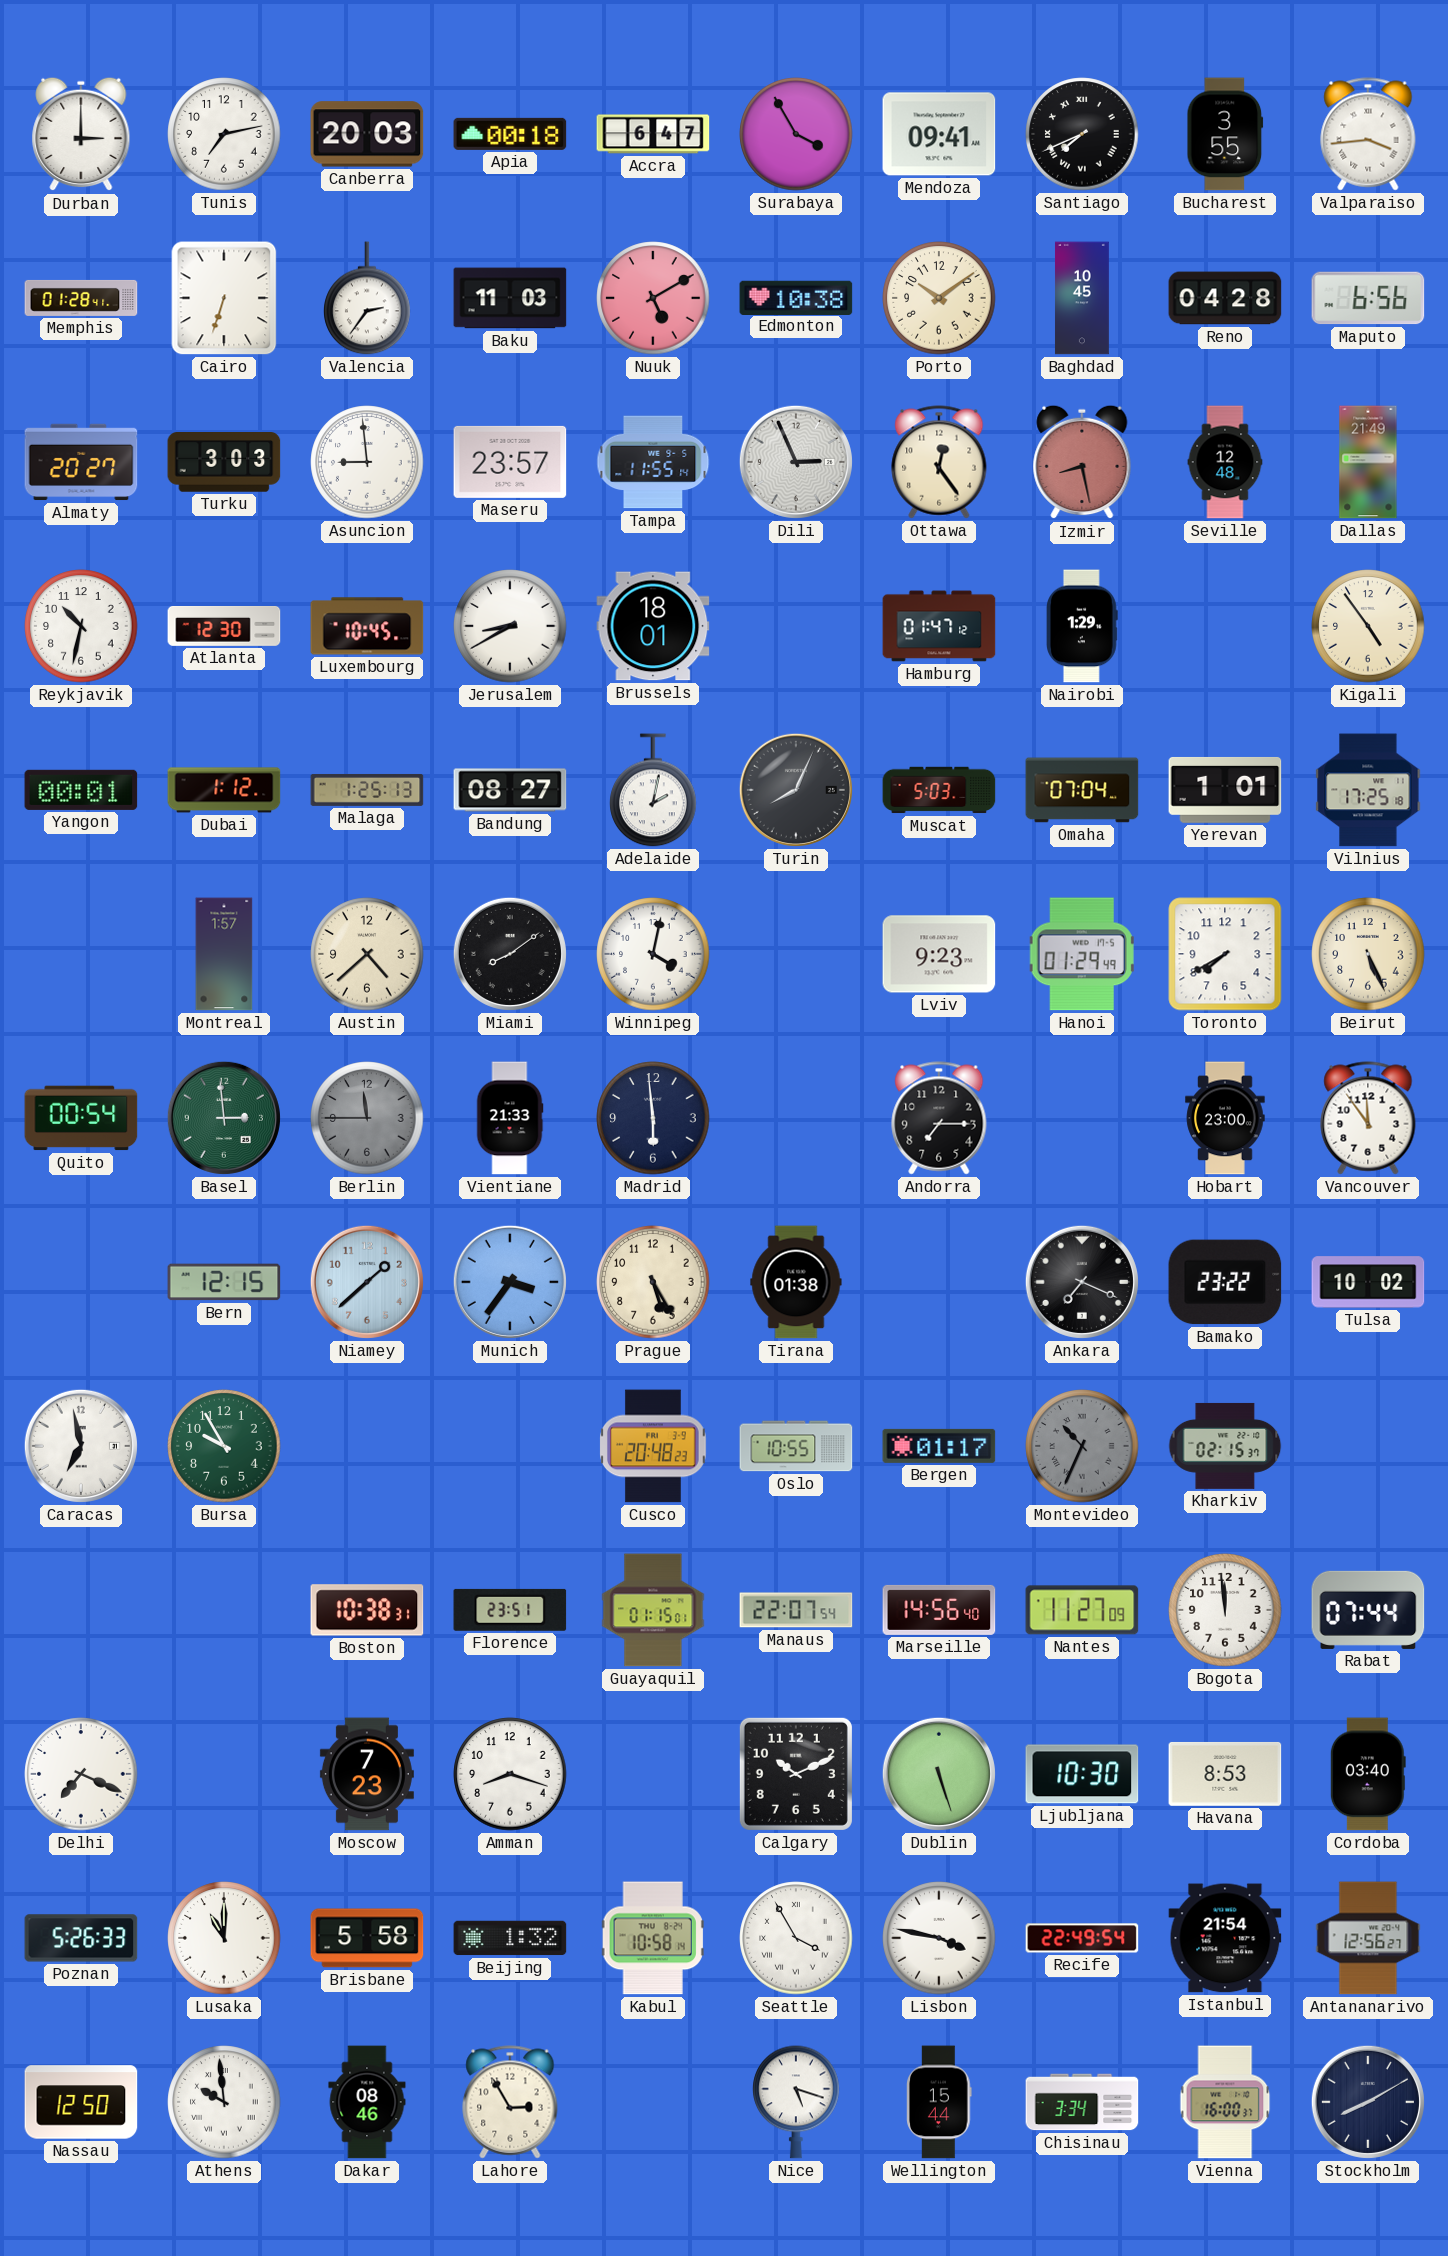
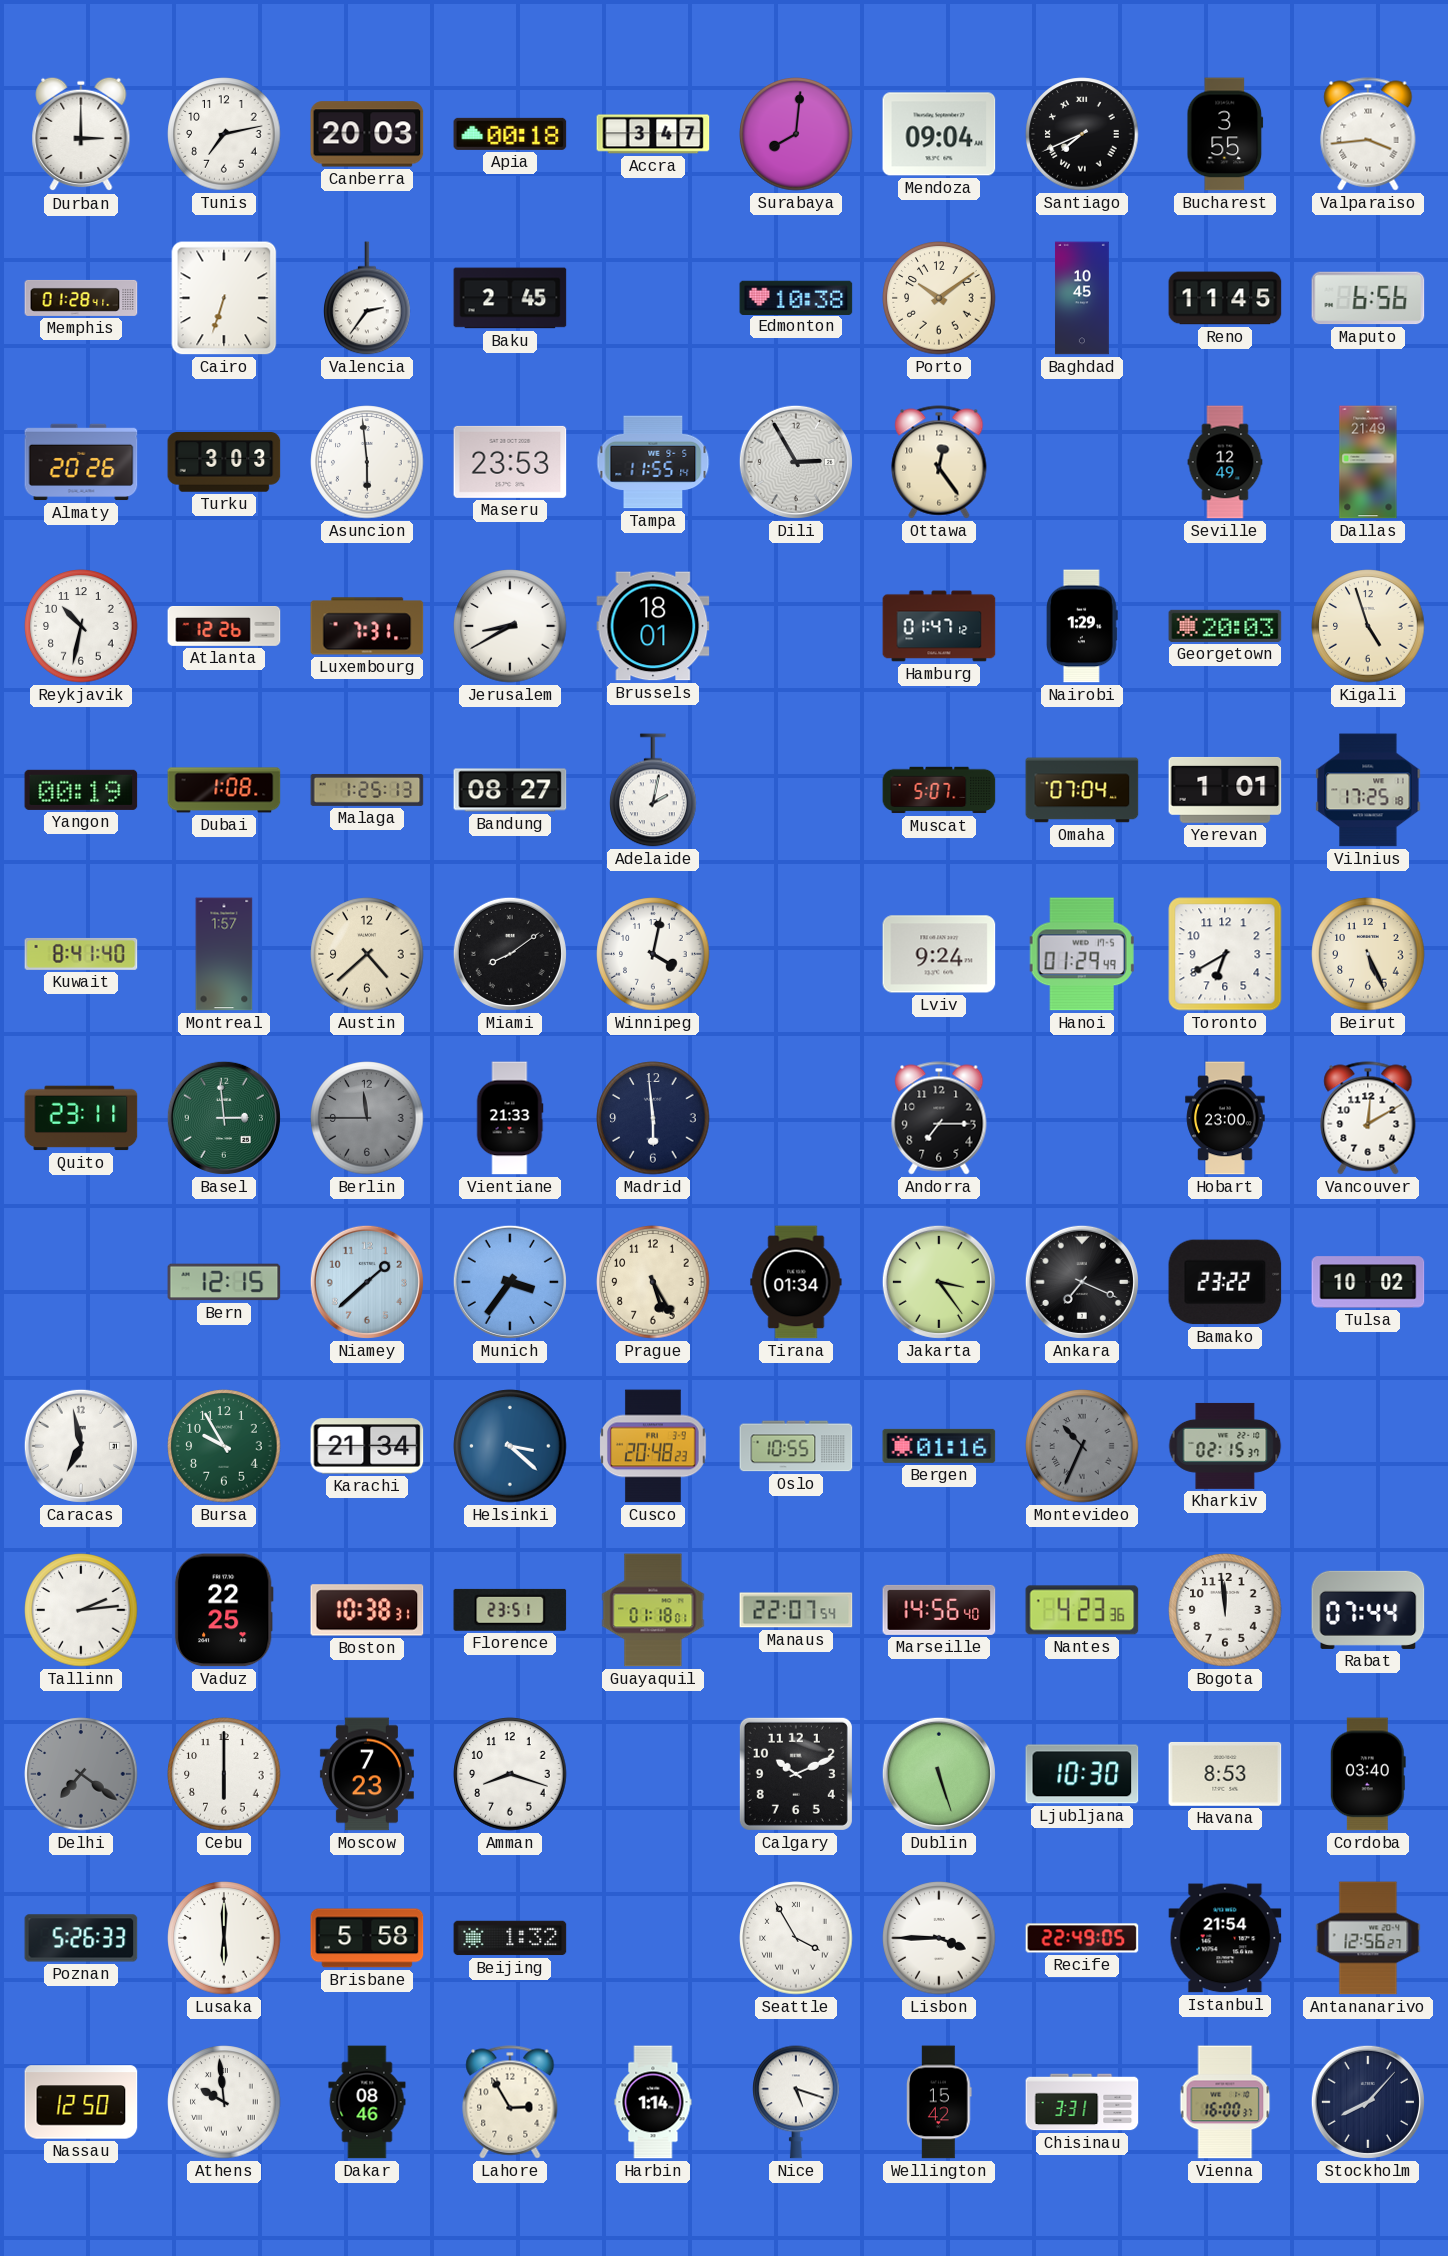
Accra: 6:47 -> 3:47 (653, 134)
Surabaya: 3:55 -> 8:01 (796, 134)
Mendoza: 09:41 -> 09:04 (939, 134)
Baku: 11:03 -> 2:45 (510, 298)
Nuuk: 5:10 -> none (653, 298)
Reno: 04:28 -> 11:45 (1225, 298)
Almaty: 20:27 -> 20:26 (81, 462)
Asuncion: 8:59 -> 5:59 (367, 462)
Maseru: 23:57 -> 23:53 (510, 462)
Dili: 2:56 -> 2:55 (796, 462)
Izmir: 8:28 -> none (1082, 462)
Seville: 12:48 -> 12:49 (1225, 462)
Atlanta: 12:30 -> 12:26 (224, 627)
Luxembourg: 10:45 -> 7:31 (367, 626)
Georgetown: none -> 20:03 (1225, 626)
Kigali: 4:54 -> 4:57 (1368, 626)
Yangon: 00:01 -> 00:19 (81, 790)
Dubai: 1:12 -> 1:08 (224, 790)
Turin: 8:04 -> none (796, 790)
Muscat: 5:03 -> 5:07 (939, 790)
Kuwait: none -> 8:41 (81, 954)
Lviv: 9:23 -> 9:24 (939, 954)
Toronto: 7:40 -> 6:40 (1225, 954)
Quito: 00:54 -> 23:11 (81, 1118)
Vancouver: 11:54 -> 12:10 (1368, 1118)
Tirana: 01:38 -> 01:34 (796, 1282)
Jakarta: none -> 3:24 (939, 1282)
Karachi: none -> 21:34 (367, 1446)
Helsinki: none -> 3:22 (510, 1446)
Bergen: 01:17 -> 01:16 (939, 1446)
Tallinn: none -> 2:14 (81, 1610)
Vaduz: none -> 22:25 (224, 1610)
Guayaquil: 01:15 -> 01:18 (653, 1610)
Nantes: 11:27 -> 4:23 (1082, 1610)
Delhi: 7:19 -> 7:21 (81, 1774)
Delhi dial: white -> grey (81, 1774)
Cebu: none -> 6:00 (224, 1774)
Lusaka: 11:00 -> 6:00 (224, 1938)
Kabul: 10:58 -> none (653, 1938)
Lisbon: 3:47 -> 3:45 (939, 1938)
Recife: 22:49:54 -> 22:49:05 (1082, 1938)
Harbin: none -> 1:14 (653, 2102)
Wellington: 15:44 -> 15:42 (939, 2102)
Chisinau: 3:34 -> 3:31 (1082, 2102)
Stockholm: 8:10 -> 8:07 (1368, 2102)
